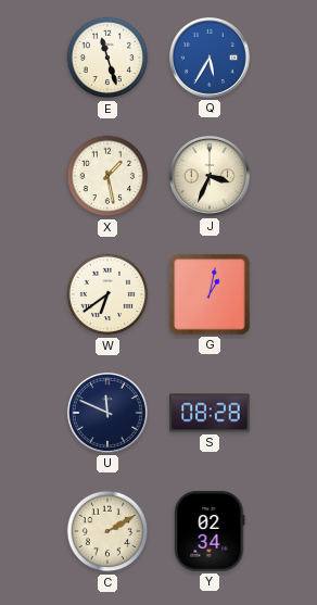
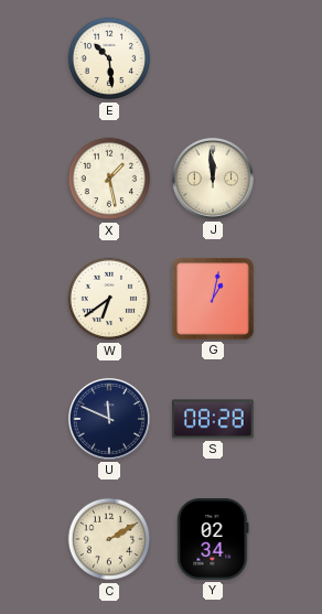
E: 11:27 -> 10:29 (109, 58)
Q: 5:35 -> none (210, 58)
J: 3:34 -> 11:59 (213, 179)
